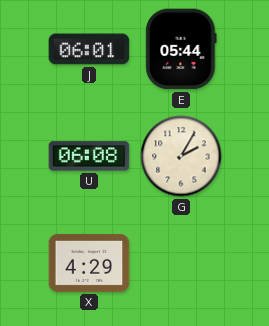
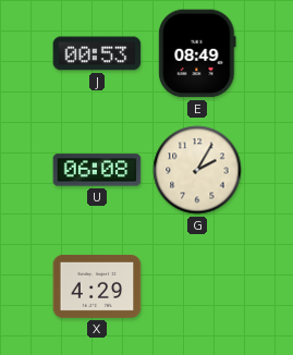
J: 06:01 -> 00:53 (97, 53)
E: 05:44 -> 08:49 (197, 53)
